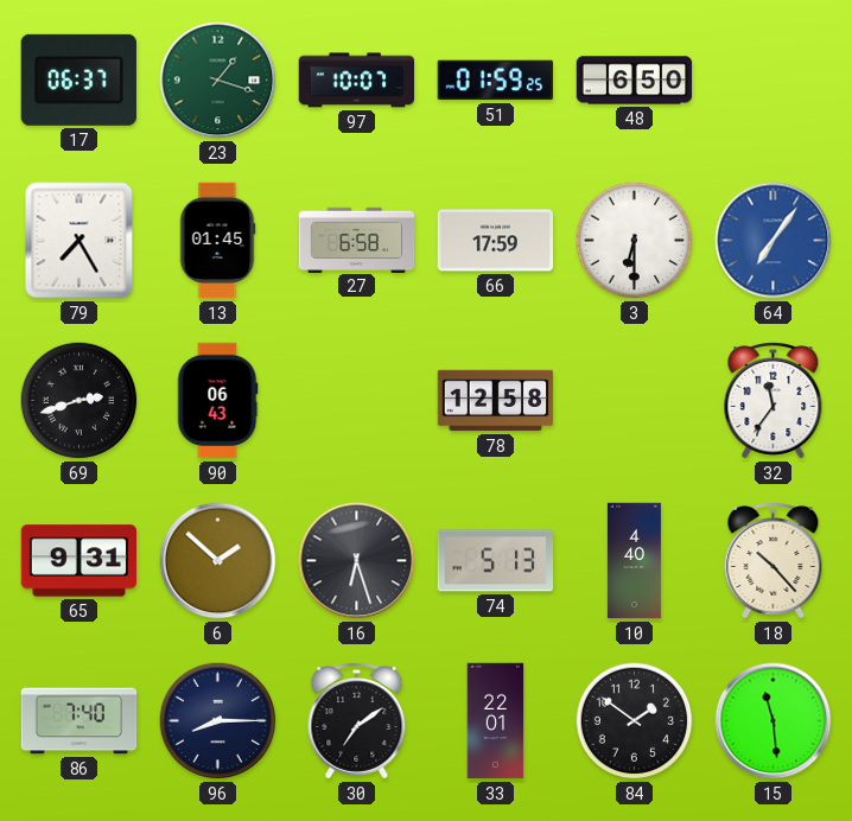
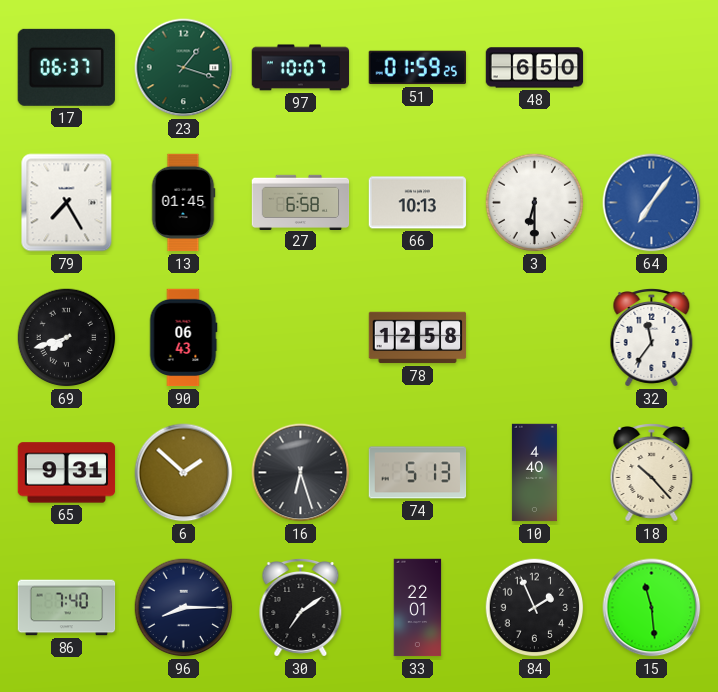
66: 17:59 -> 10:13 (418, 203)
69: 2:42 -> 7:42 (67, 338)
84: 1:51 -> 1:56 (535, 608)
